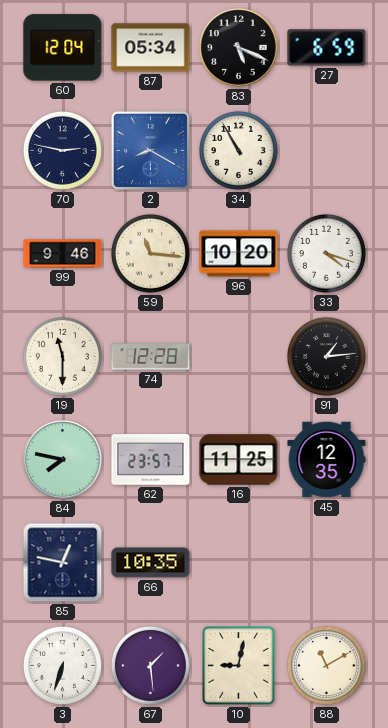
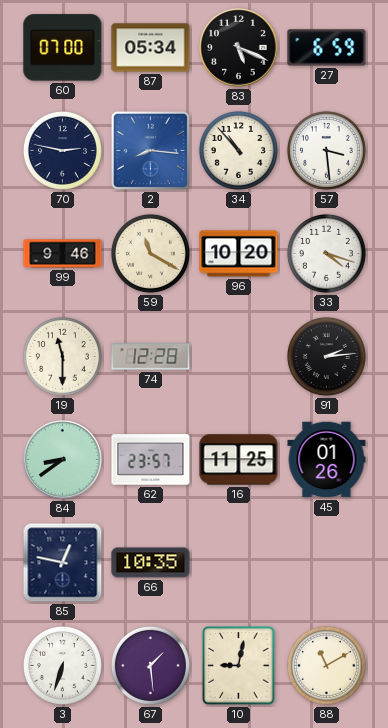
60: 12:04 -> 07:00 (63, 48)
2: 8:20 -> 8:16 (150, 150)
34: 10:55 -> 10:53 (238, 150)
57: none -> 3:29 (326, 150)
59: 11:16 -> 11:20 (150, 253)
91: 1:14 -> 2:14 (326, 356)
84: 7:47 -> 8:39 (63, 460)
45: 12:35 -> 01:26 (327, 460)
